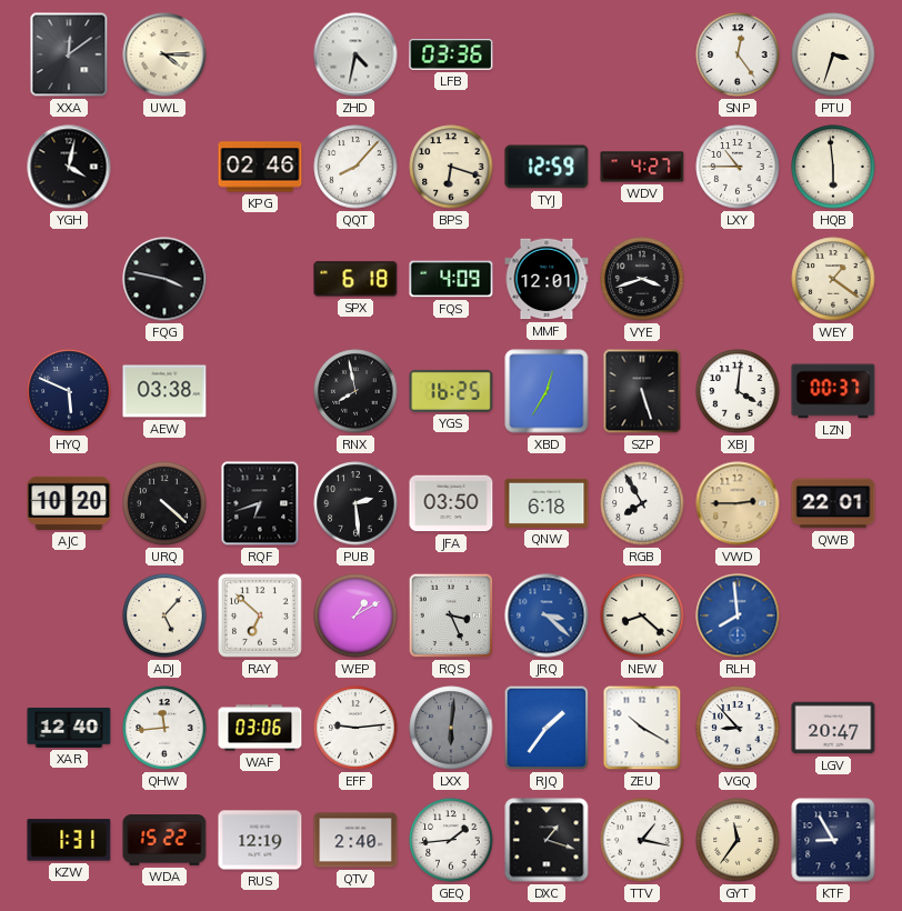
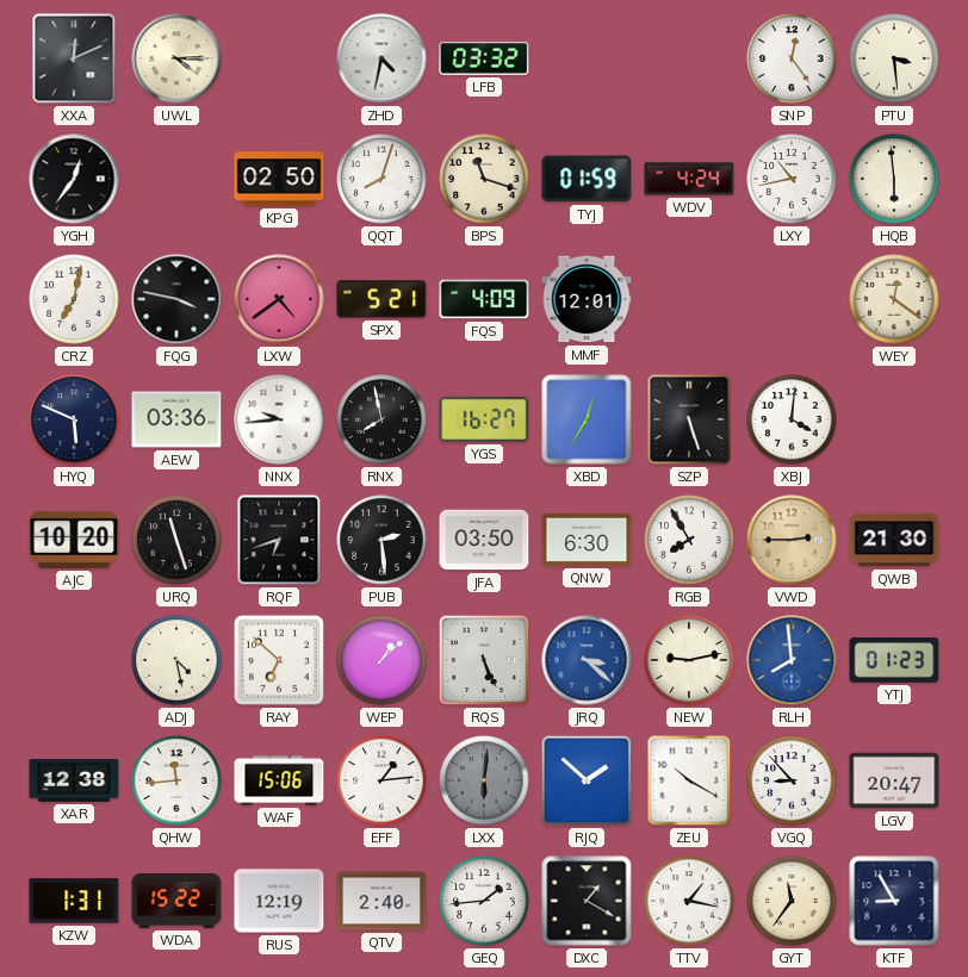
XXA: 12:09 -> 12:11 (74, 58)
LFB: 03:36 -> 03:32 (484, 58)
PTU: 3:33 -> 3:29 (894, 58)
YGH: 4:02 -> 12:36 (74, 179)
KPG: 02:46 -> 02:50 (279, 179)
QQT: 8:07 -> 8:03 (381, 179)
BPS: 6:18 -> 11:18 (484, 179)
TYJ: 12:59 -> 01:59 (587, 179)
WDV: 4:27 -> 4:24 (689, 179)
LXY: 10:45 -> 10:43 (792, 179)
CRZ: none -> 7:02 (74, 299)
LXW: none -> 4:39 (279, 299)
SPX: 6:18 -> 5:21 (381, 299)
VYE: 3:42 -> none (642, 279)
WEY: 1:21 -> 12:21 (894, 299)
AEW: 03:38 -> 03:36 (176, 419)
NNX: none -> 9:44 (279, 419)
YGS: 16:25 -> 16:27 (484, 419)
LZN: 00:37 -> none (833, 391)
URQ: 4:22 -> 11:27 (176, 540)
QNW: 6:18 -> 6:30 (587, 540)
QWB: 22:01 -> 21:30 (894, 540)
ADJ: 5:07 -> 4:28 (176, 660)
WEP: 1:10 -> 1:08 (381, 660)
RQS: 3:26 -> 5:26 (484, 660)
NEW: 8:22 -> 9:13 (689, 660)
YTJ: none -> 01:23 (894, 660)
XAR: 12:40 -> 12:38 (74, 780)
WAF: 03:06 -> 15:06 (279, 780)
EFF: 9:14 -> 1:14 (381, 780)
RJQ: 1:36 -> 1:52 (587, 780)
DXC: 1:18 -> 1:20 (587, 901)
